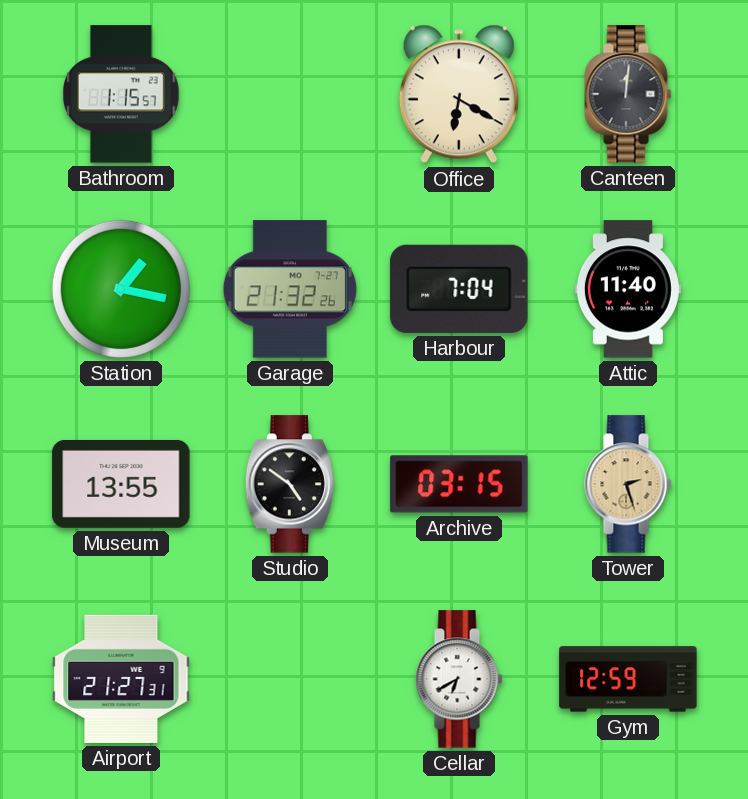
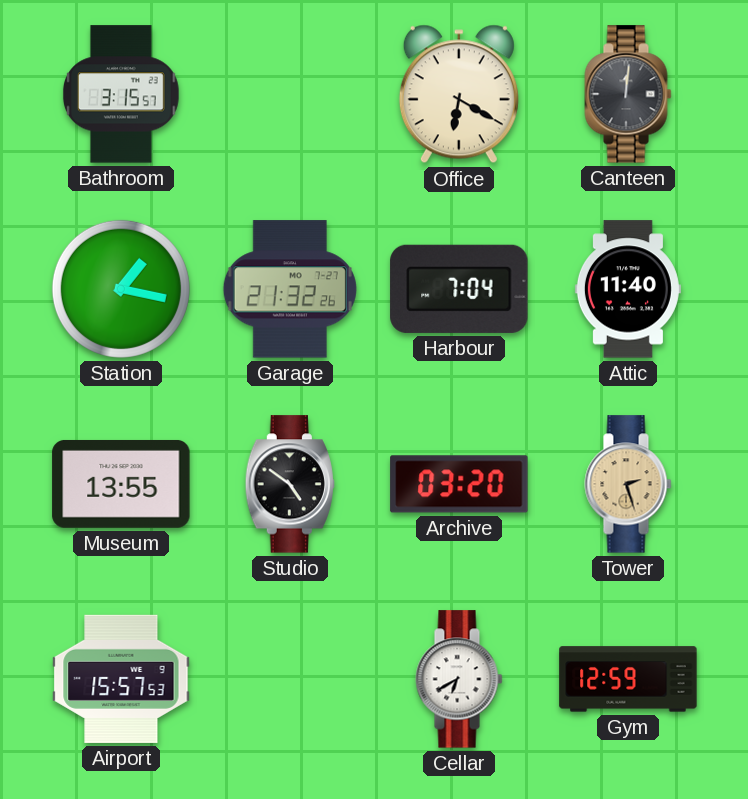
Bathroom: 1:15 -> 3:15 (121, 94)
Archive: 03:15 -> 03:20 (459, 484)
Airport: 21:27 -> 15:57 (121, 679)
